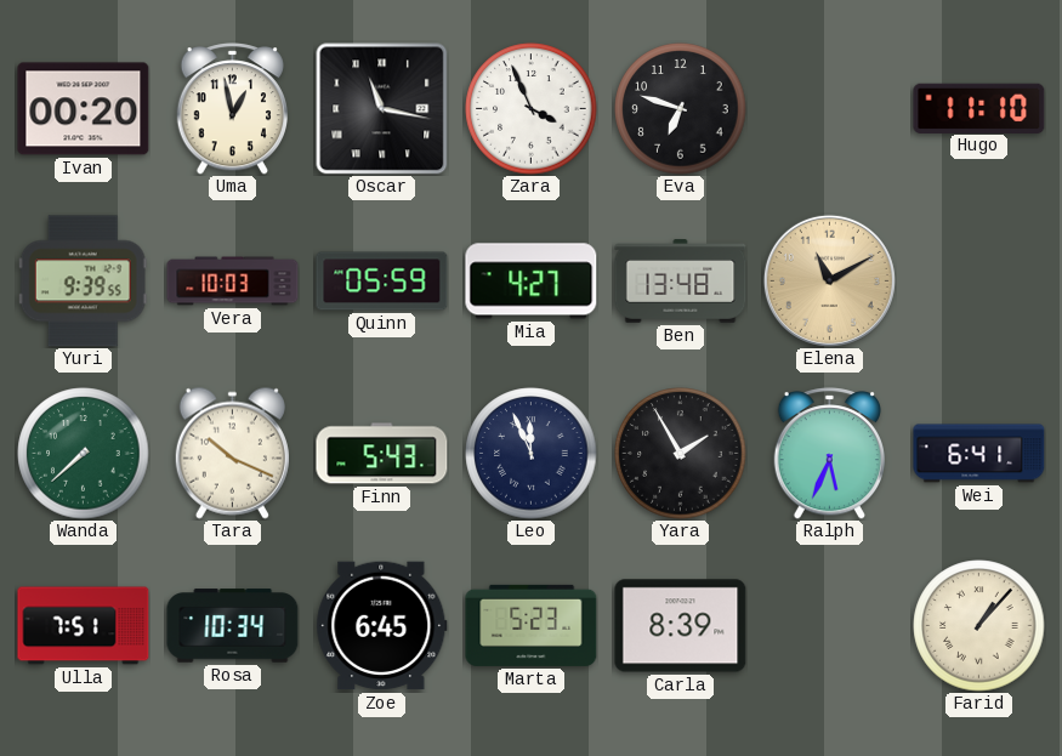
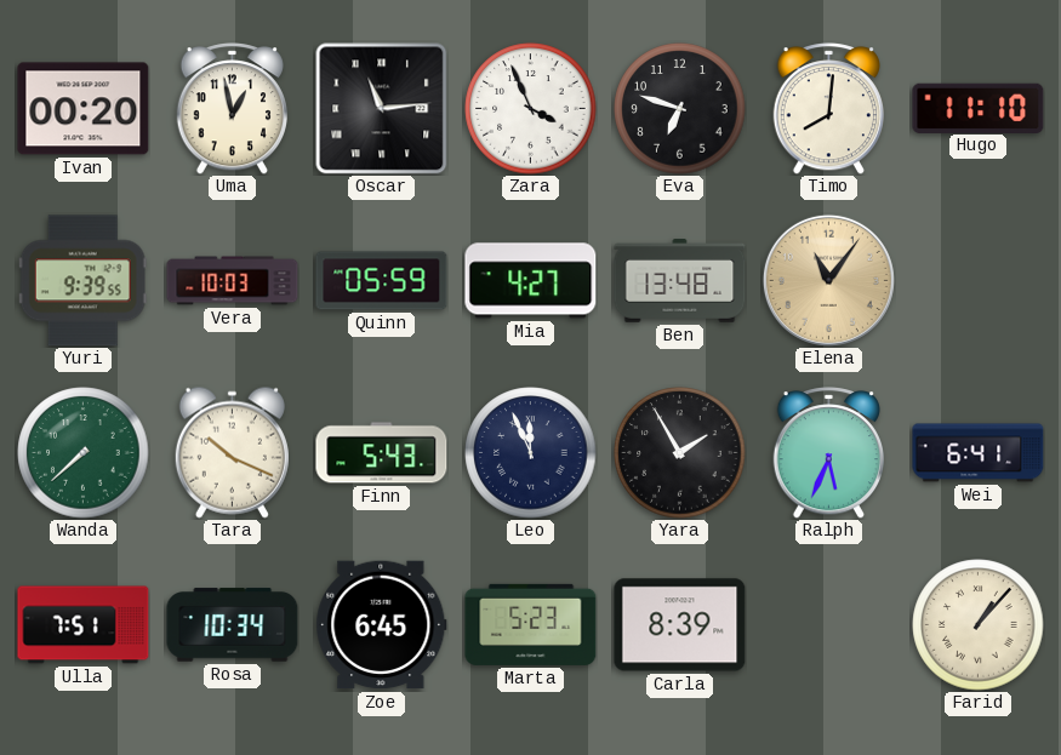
Oscar: 11:17 -> 11:14 (381, 108)
Timo: none -> 8:01 (828, 109)
Elena: 11:10 -> 11:06 (828, 280)
